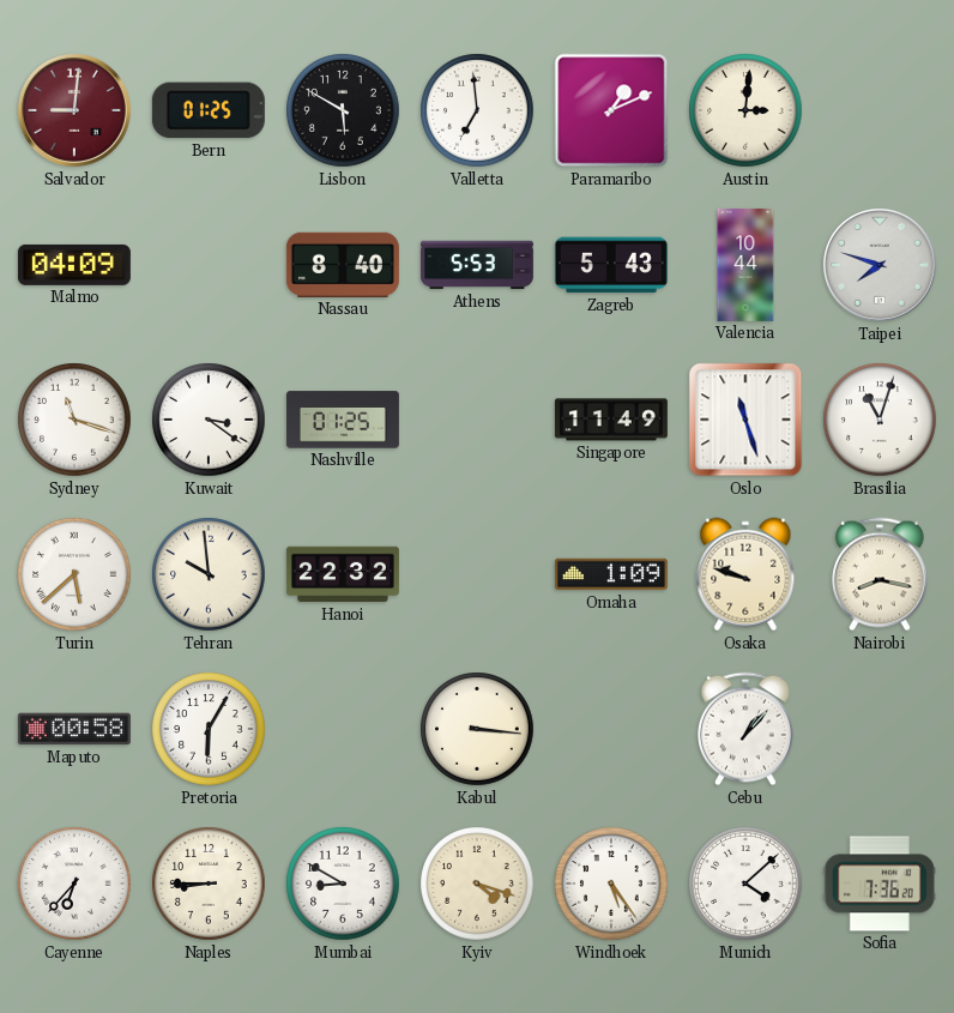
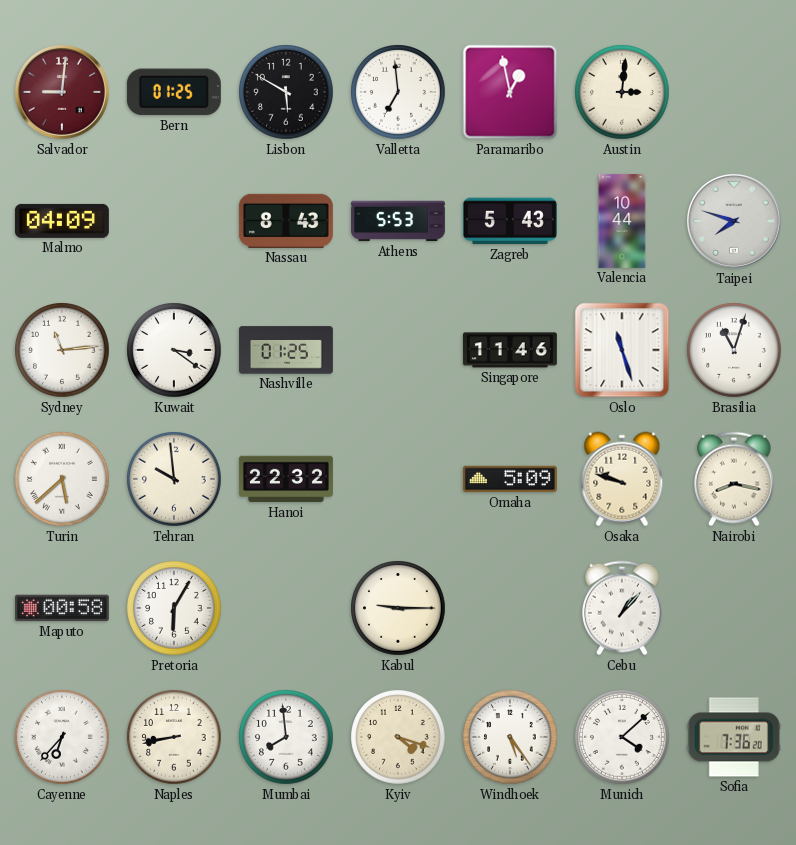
Paramaribo: 1:11 -> 12:58 (510, 92)
Nassau: 8:40 -> 8:43 (286, 221)
Sydney: 11:18 -> 11:14 (62, 350)
Singapore: 11:49 -> 11:46 (510, 350)
Omaha: 1:09 -> 5:09 (510, 479)
Kabul: 3:16 -> 9:15 (398, 608)
Naples: 8:45 -> 8:43 (174, 737)
Mumbai: 8:50 -> 7:59 (286, 737)
